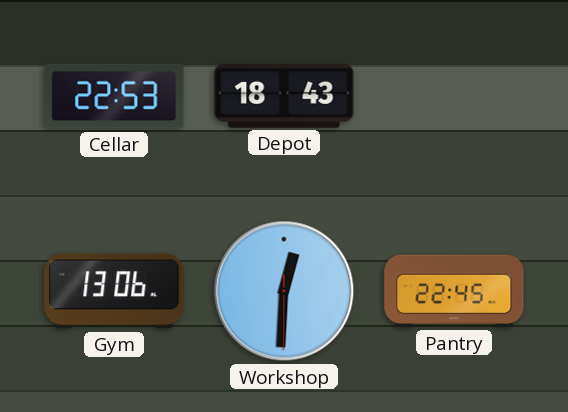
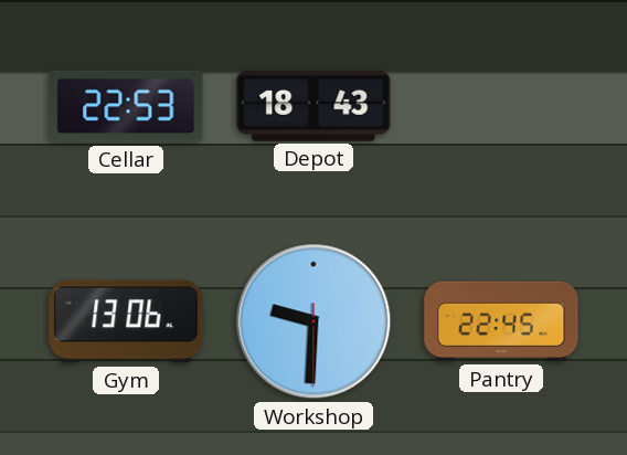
Workshop: 12:30 -> 9:30 (313, 321)
